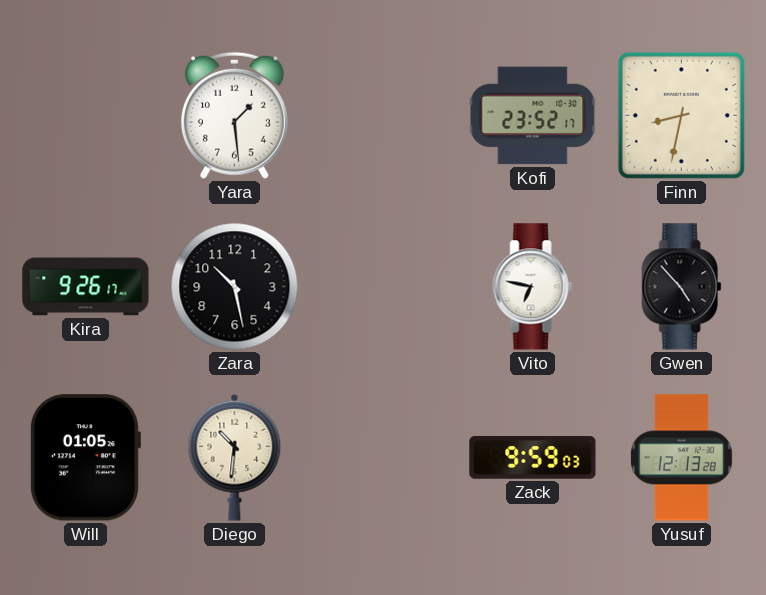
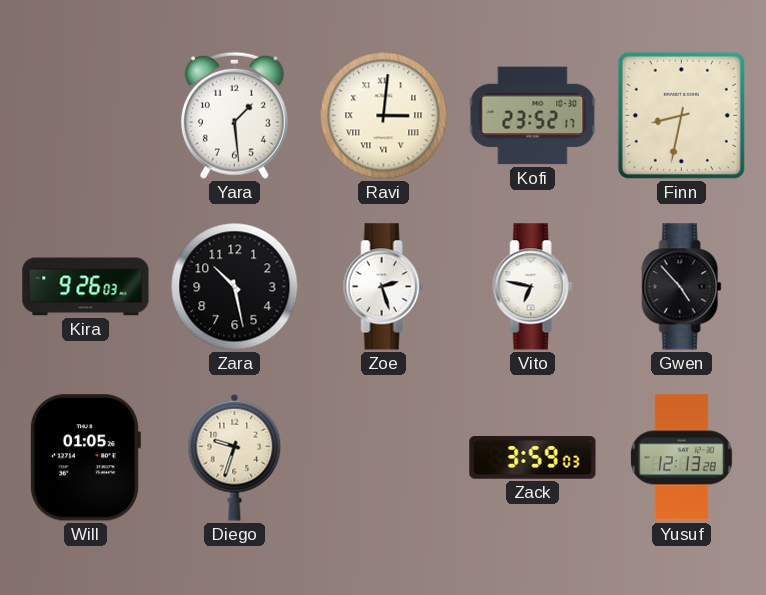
Ravi: none -> 3:01 (384, 116)
Kira: 9:26:17 -> 9:26:03 (86, 287)
Zoe: none -> 2:27 (384, 287)
Diego: 10:31 -> 9:33 (235, 457)
Zack: 9:59 -> 3:59 (533, 458)
